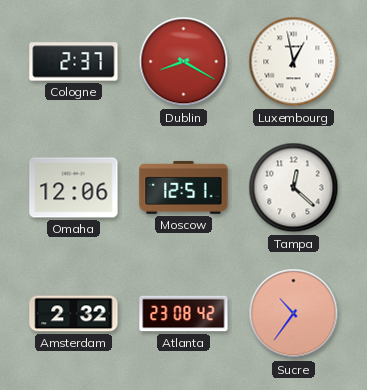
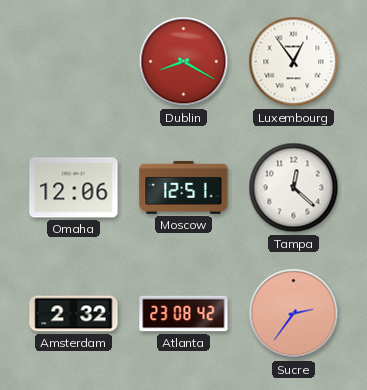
Cologne: 2:37 -> none (74, 62)
Luxembourg: 12:58 -> 12:54 (294, 62)
Sucre: 10:36 -> 2:36 (294, 314)
